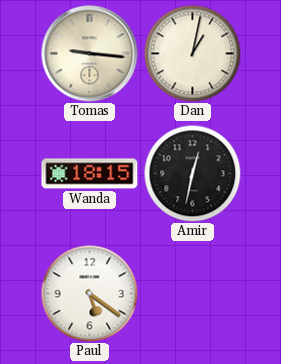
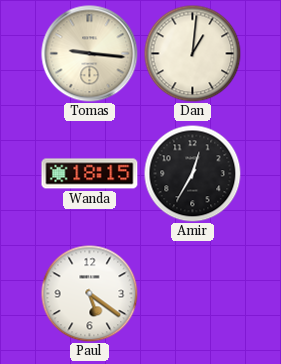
Dan: 1:02 -> 1:01 (192, 53)
Amir: 12:32 -> 12:35 (192, 173)
